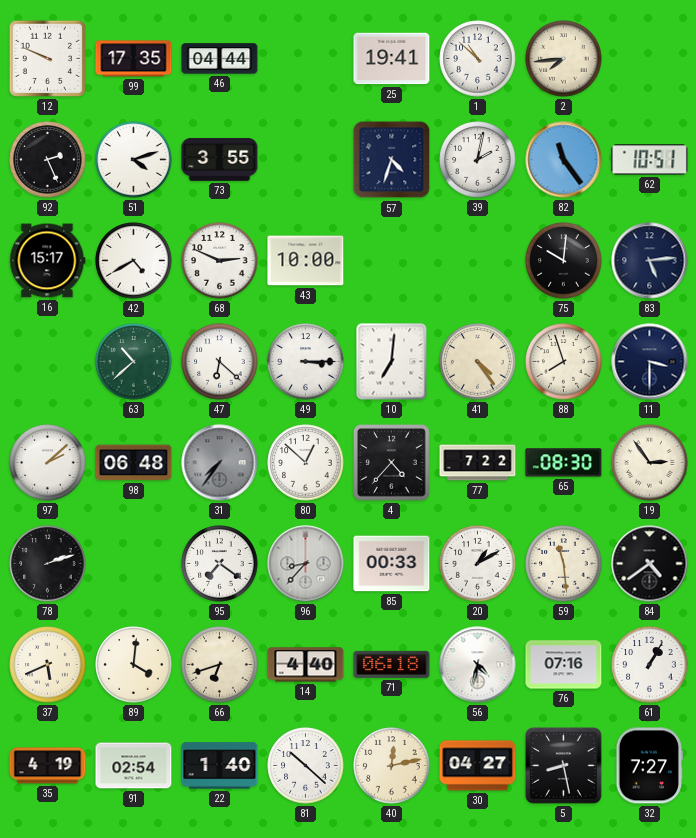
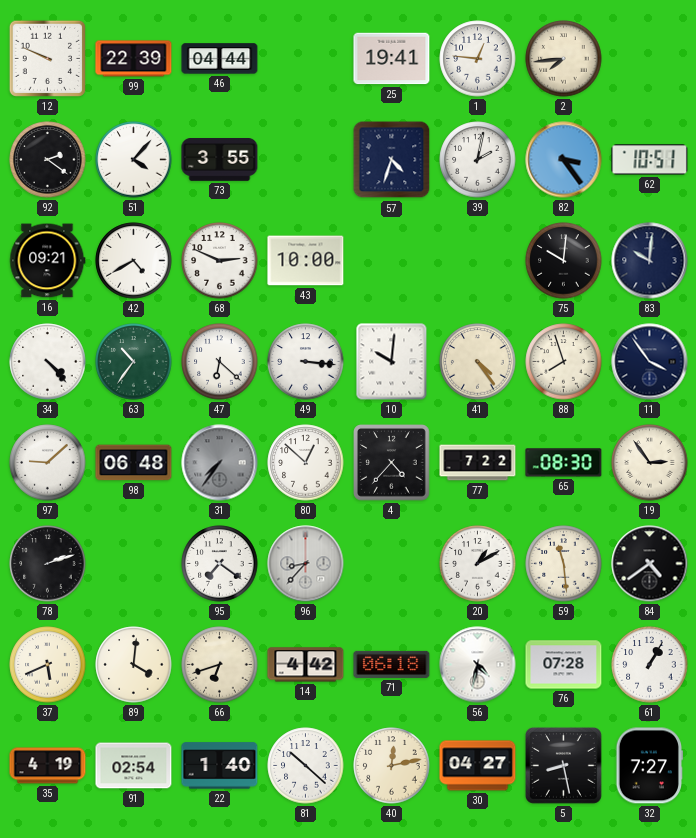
99: 17:35 -> 22:39 (134, 59)
1: 10:52 -> 12:46 (478, 59)
92: 2:26 -> 2:21 (48, 160)
51: 4:12 -> 4:07 (134, 160)
82: 11:24 -> 3:24 (564, 160)
16: 15:17 -> 09:21 (48, 261)
83: 5:14 -> 10:01 (650, 261)
34: none -> 4:23 (48, 362)
63: 10:38 -> 10:36 (134, 362)
49: 3:15 -> 3:16 (306, 362)
10: 7:01 -> 10:01 (392, 362)
11: 3:30 -> 3:54 (650, 362)
97: 2:08 -> 9:08 (48, 463)
85: 00:33 -> none (392, 564)
14: 4:40 -> 4:42 (306, 665)
76: 07:16 -> 07:28 (564, 665)
